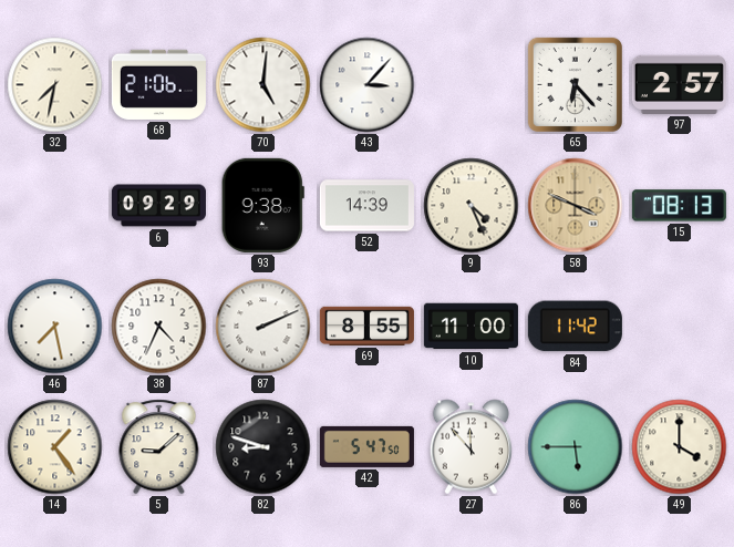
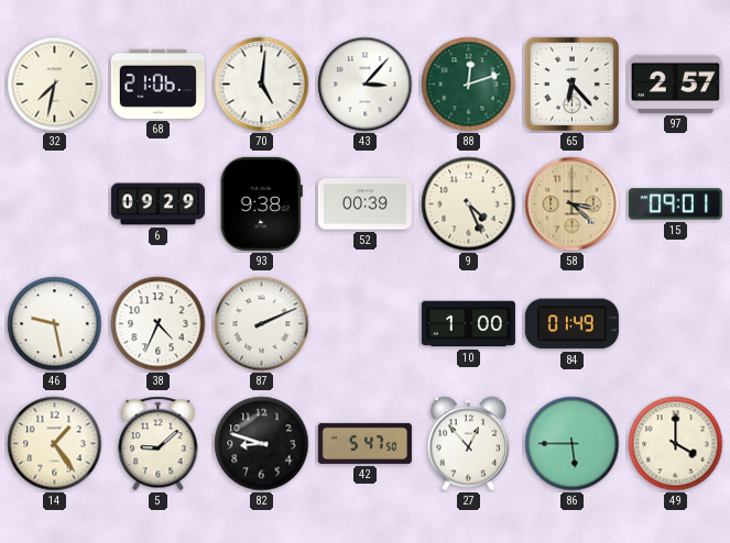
88: none -> 12:12 (469, 85)
52: 14:39 -> 00:39 (364, 204)
58: 3:49 -> 3:22 (573, 204)
15: 08:13 -> 09:01 (675, 204)
46: 7:28 -> 9:28 (55, 324)
69: 8:55 -> none (366, 326)
10: 11:00 -> 1:00 (468, 324)
84: 11:42 -> 01:49 (571, 324)
27: 11:53 -> 12:53 (468, 444)
